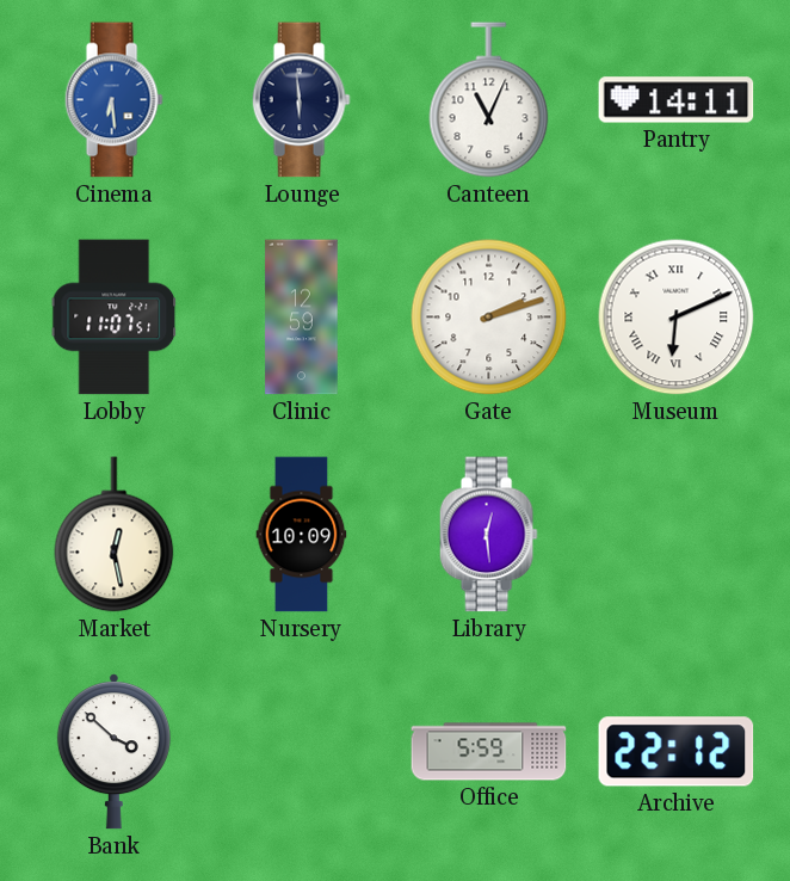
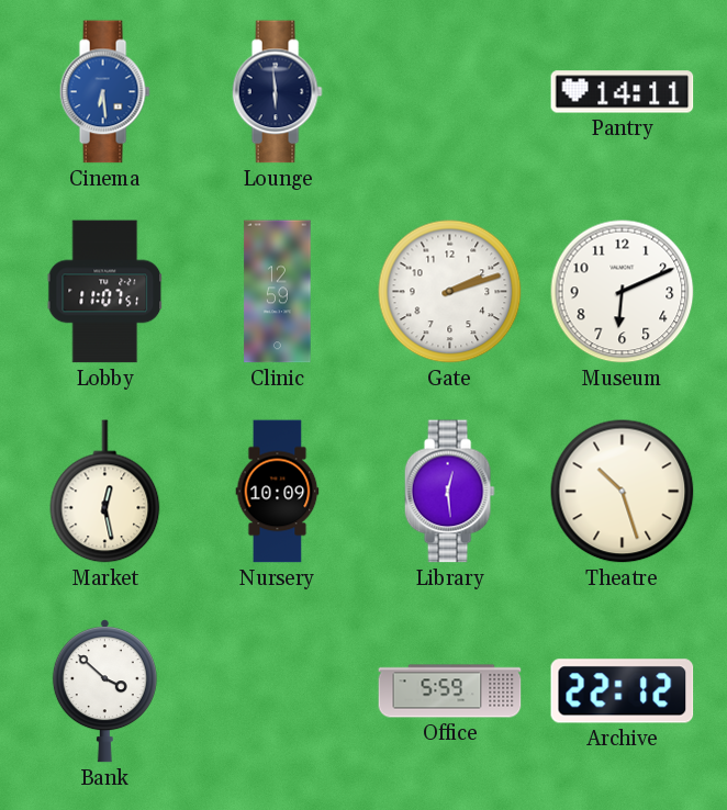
Canteen: 11:04 -> none (489, 100)
Museum numerals: Roman -> Arabic (623, 292)
Theatre: none -> 10:27 (623, 492)
